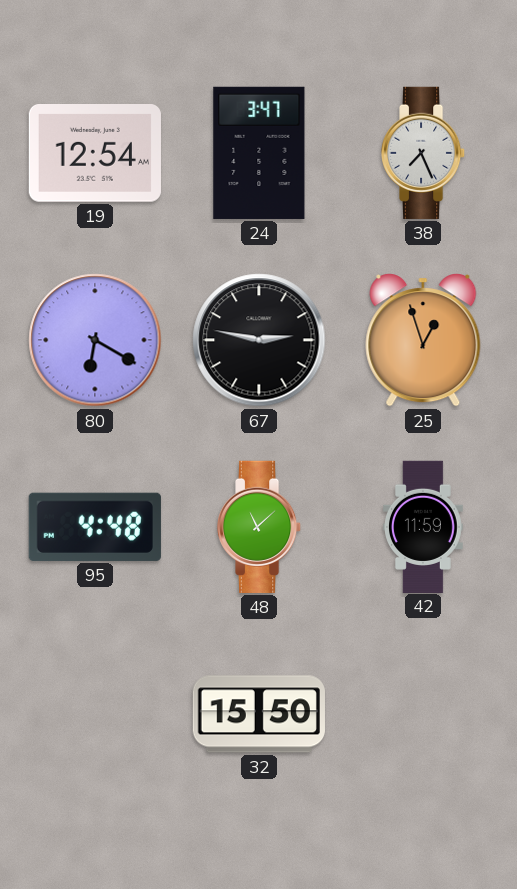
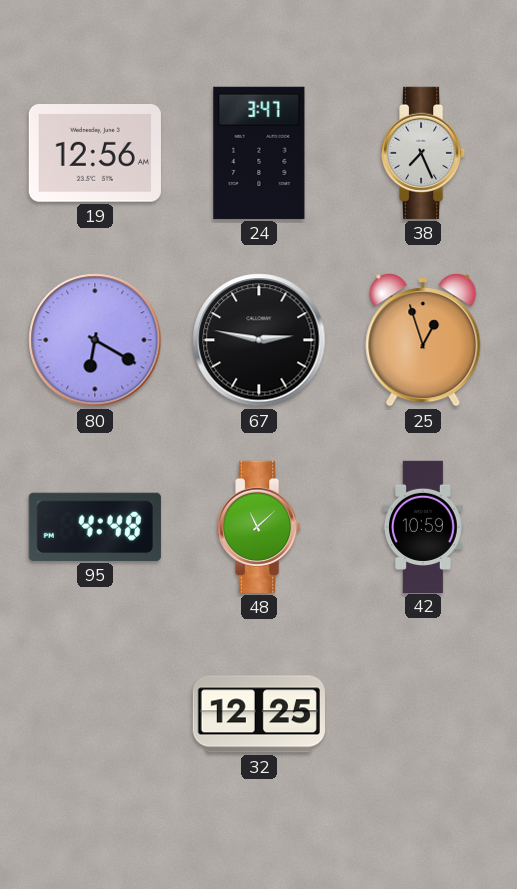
19: 12:54 -> 12:56 (95, 154)
42: 11:59 -> 10:59 (424, 526)
32: 15:50 -> 12:25 (259, 714)
